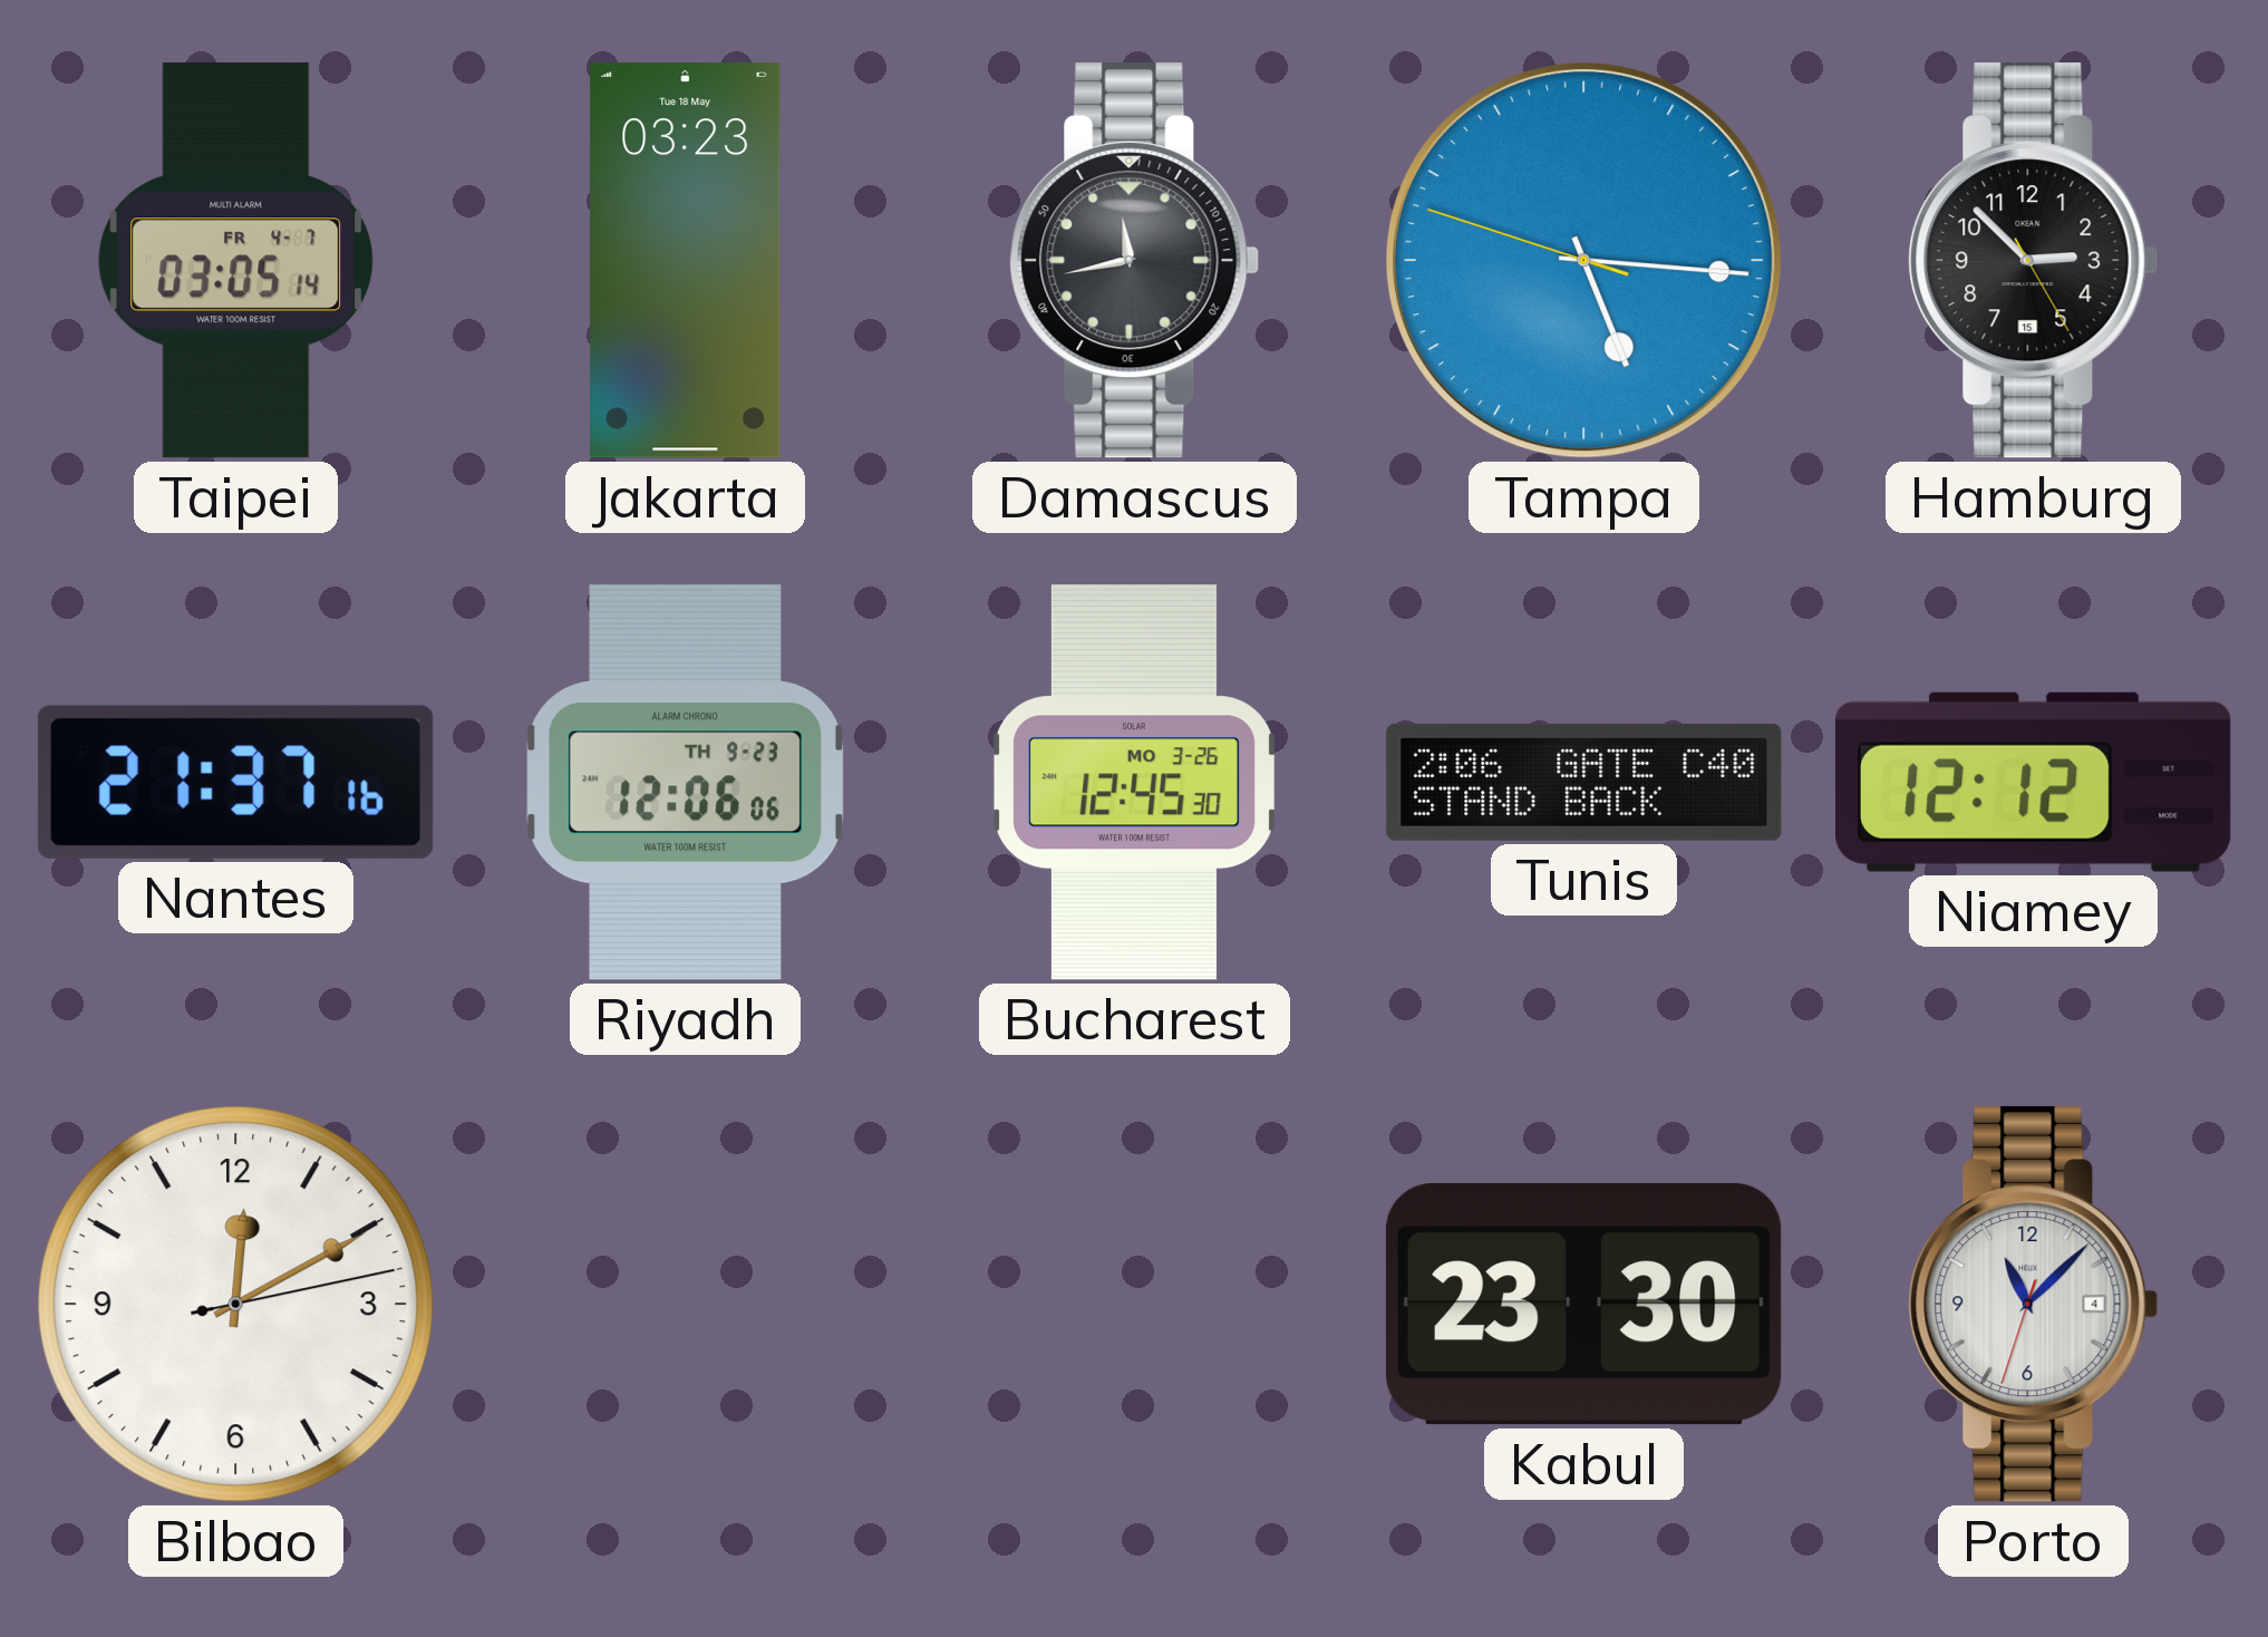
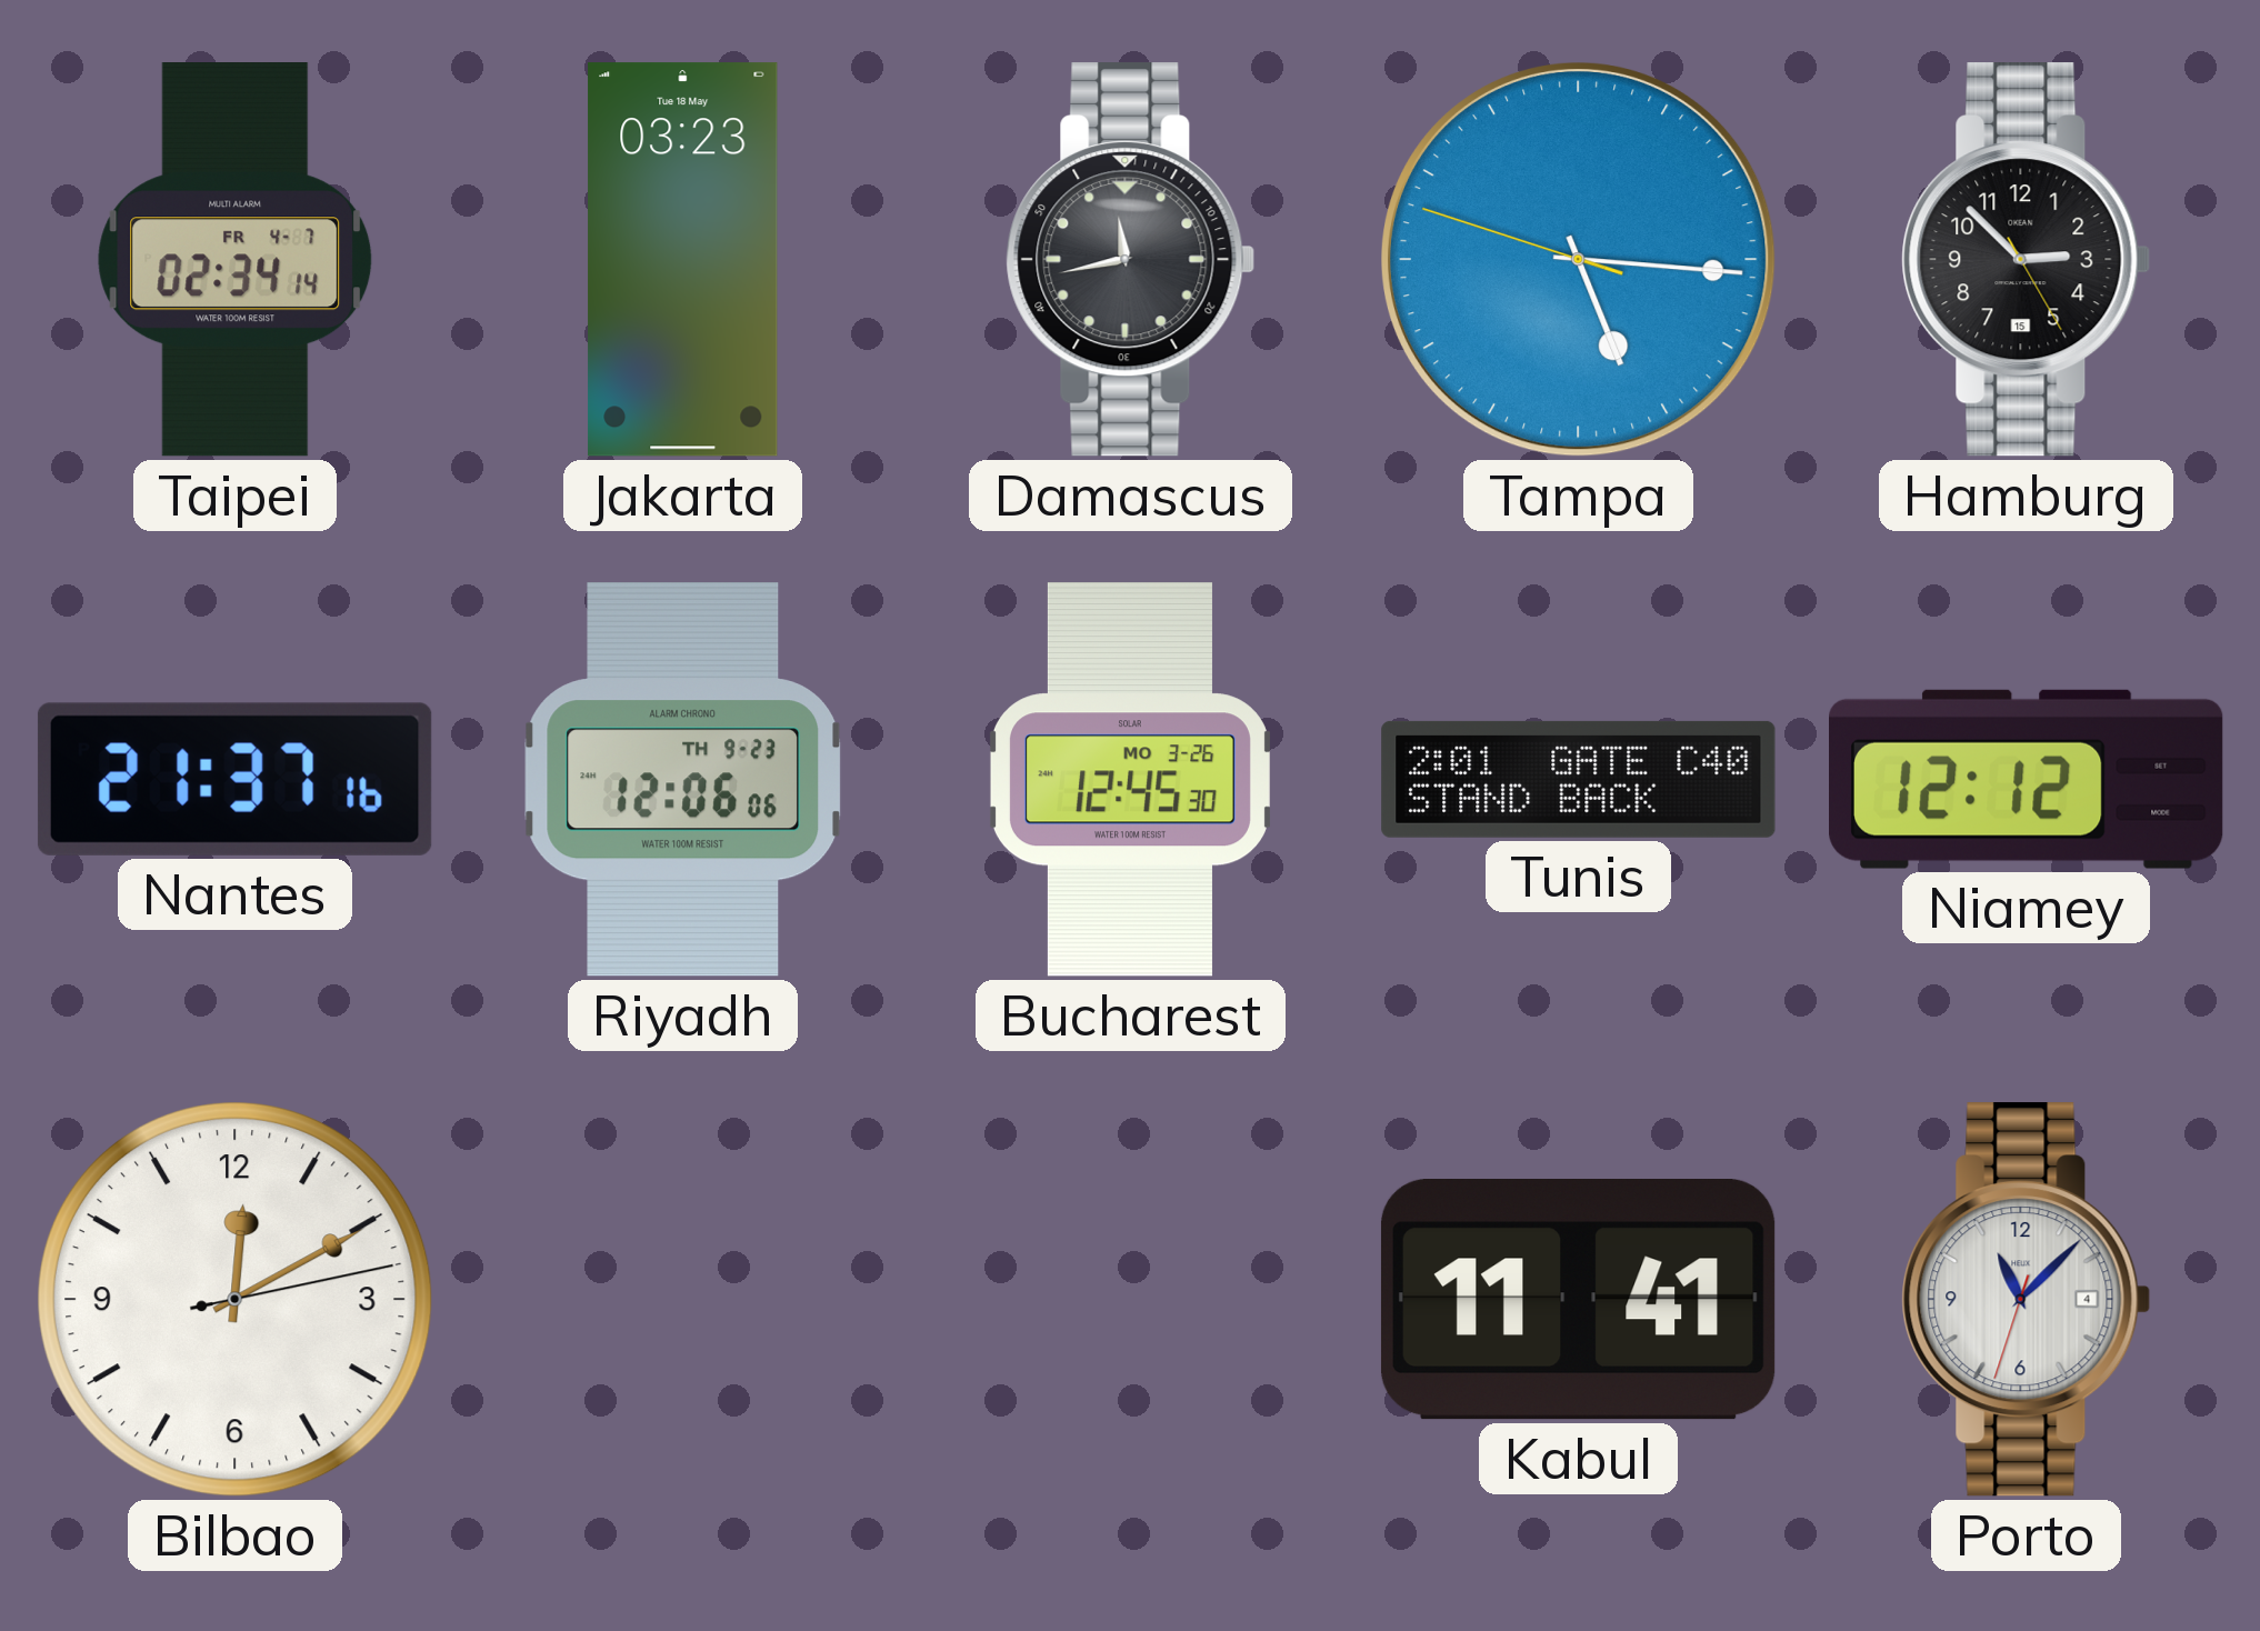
Taipei: 03:05 -> 02:34 (236, 260)
Tunis: 2:06 -> 2:01 (1579, 779)
Kabul: 23:30 -> 11:41 (1578, 1300)
